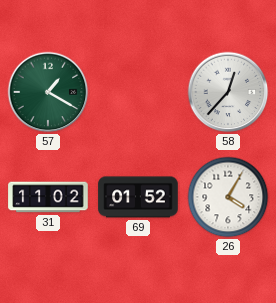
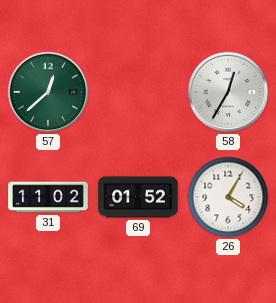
57: 1:20 -> 12:38 (48, 92)
58: 12:37 -> 12:35 (228, 92)
